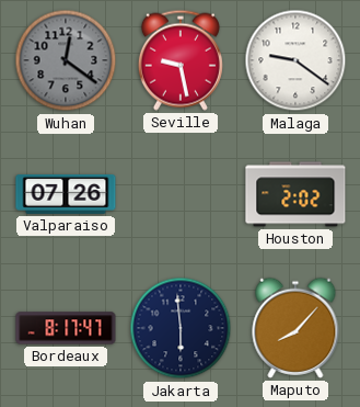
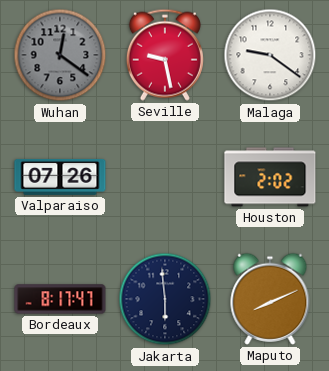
Maputo: 8:07 -> 8:11 (270, 299)
